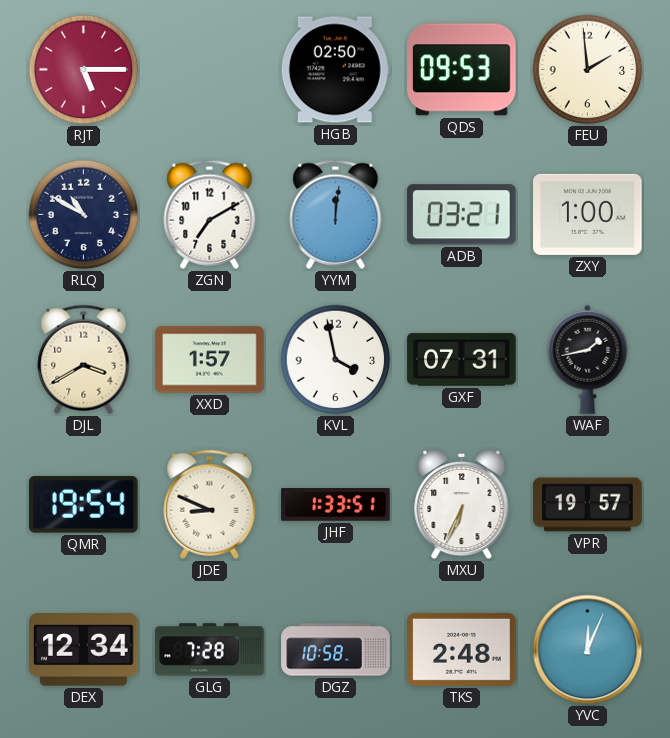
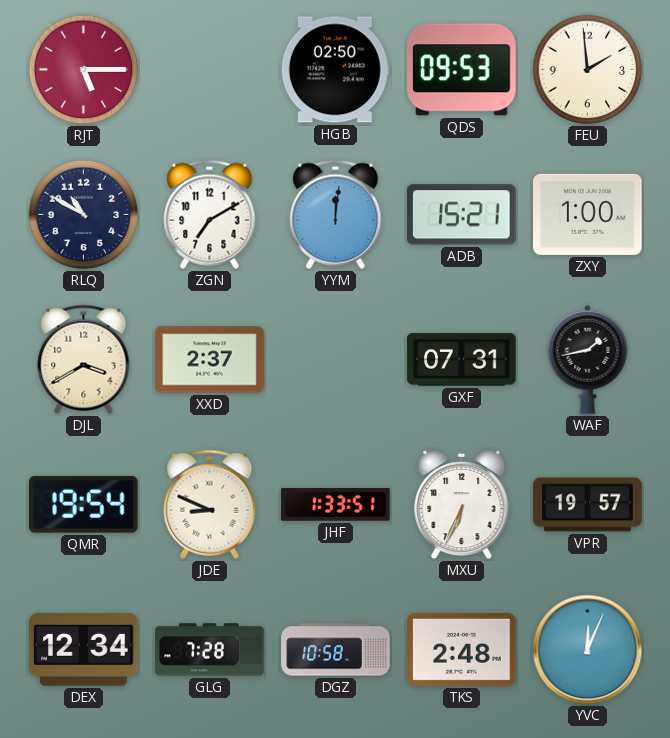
ADB: 03:21 -> 15:21 (462, 215)
XXD: 1:57 -> 2:37 (210, 360)
KVL: 3:58 -> none (336, 360)
